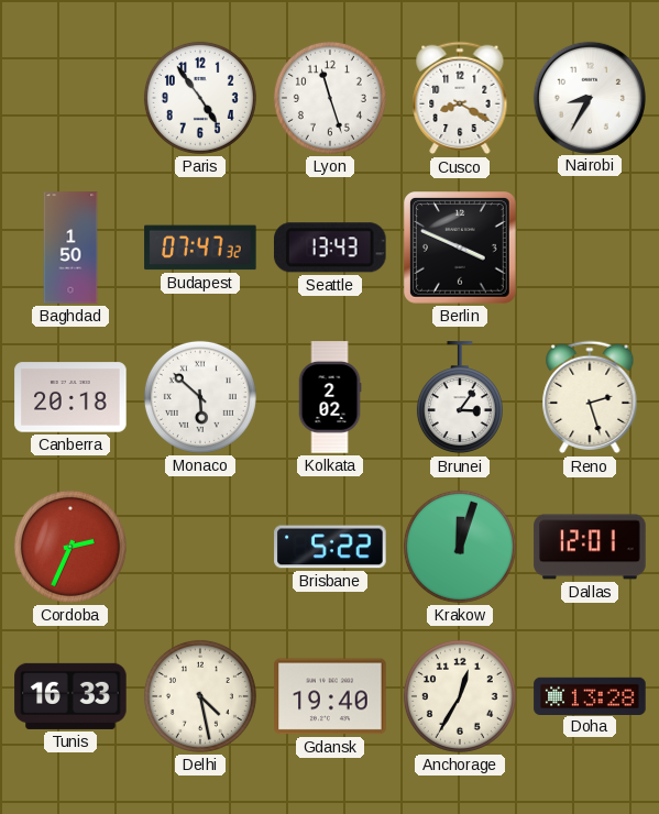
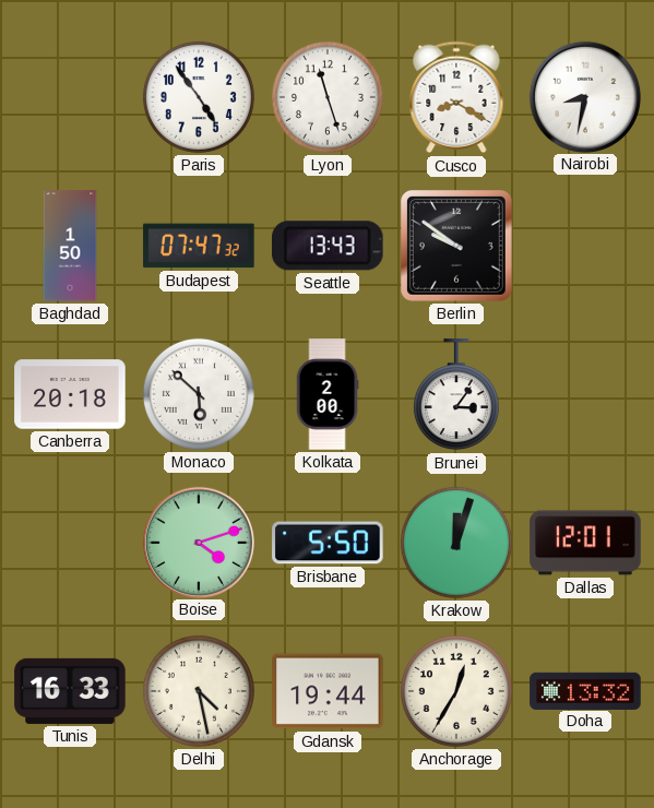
Nairobi: 8:35 -> 8:32 (584, 96)
Berlin: 3:49 -> 9:51 (457, 247)
Kolkata: 2:02 -> 2:00 (328, 394)
Reno: 2:27 -> none (590, 397)
Cordoba: 2:34 -> none (70, 547)
Boise: none -> 4:12 (198, 542)
Brisbane: 5:22 -> 5:50 (328, 543)
Gdansk: 19:40 -> 19:44 (328, 691)
Doha: 13:28 -> 13:32 (585, 690)
